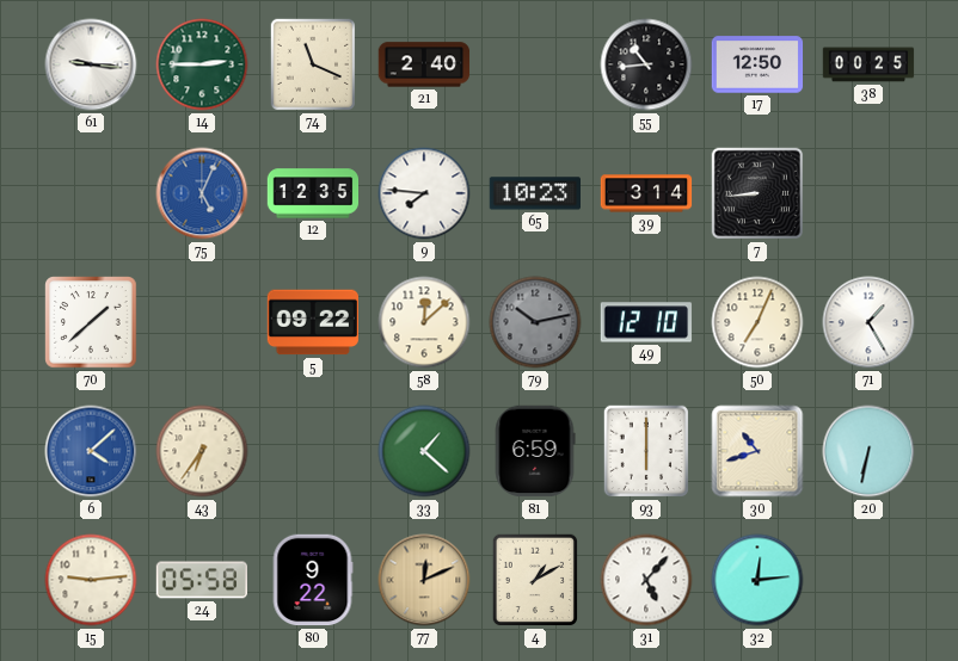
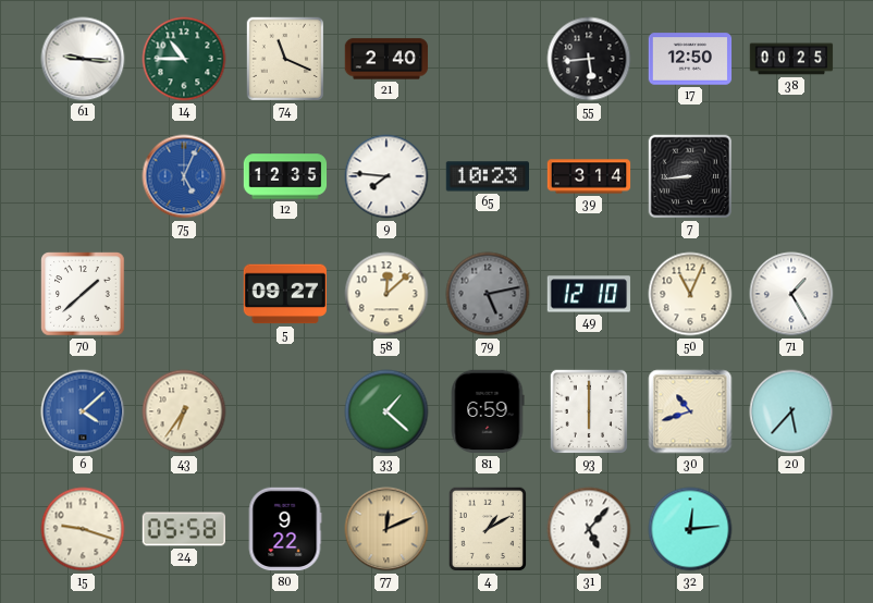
14: 2:45 -> 10:45 (184, 59)
55: 10:44 -> 5:44 (589, 59)
5: 09:22 -> 09:27 (284, 294)
79: 10:13 -> 5:13 (488, 294)
50: 7:04 -> 11:04 (690, 294)
20: 6:32 -> 5:37 (791, 411)
15: 9:14 -> 9:18 (83, 529)
